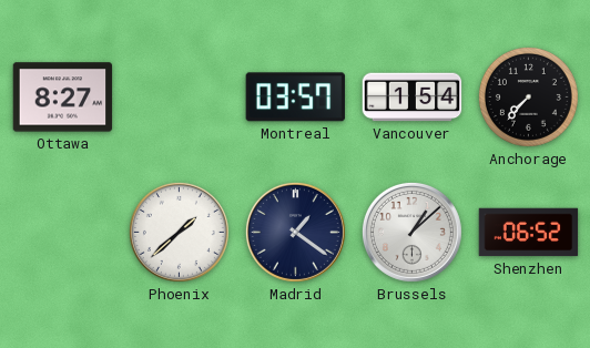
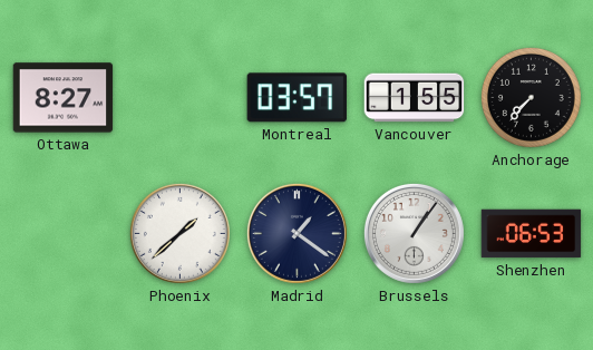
Vancouver: 1:54 -> 1:55 (415, 98)
Brussels: 1:08 -> 1:06 (414, 233)
Shenzhen: 06:52 -> 06:53 (532, 234)
